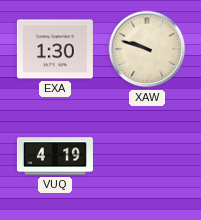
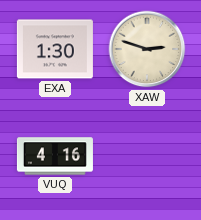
XAW: 9:48 -> 2:48 (147, 49)
VUQ: 4:19 -> 4:16 (55, 156)
